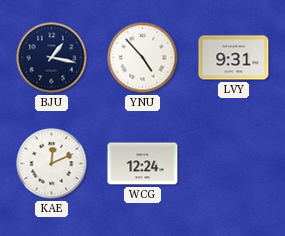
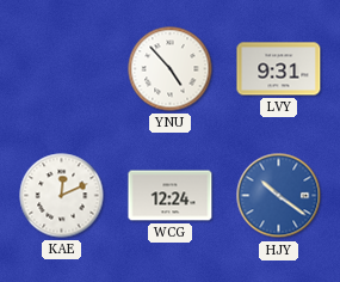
BJU: 1:17 -> none (52, 58)
HJY: none -> 10:21 (279, 196)
